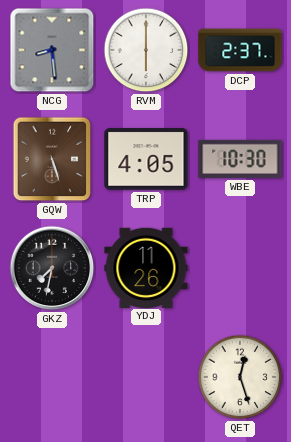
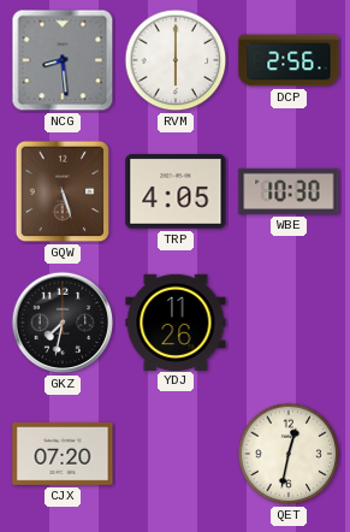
DCP: 2:37 -> 2:56 (289, 60)
CJX: none -> 07:20 (63, 454)
QET: 12:27 -> 12:32 (289, 454)
